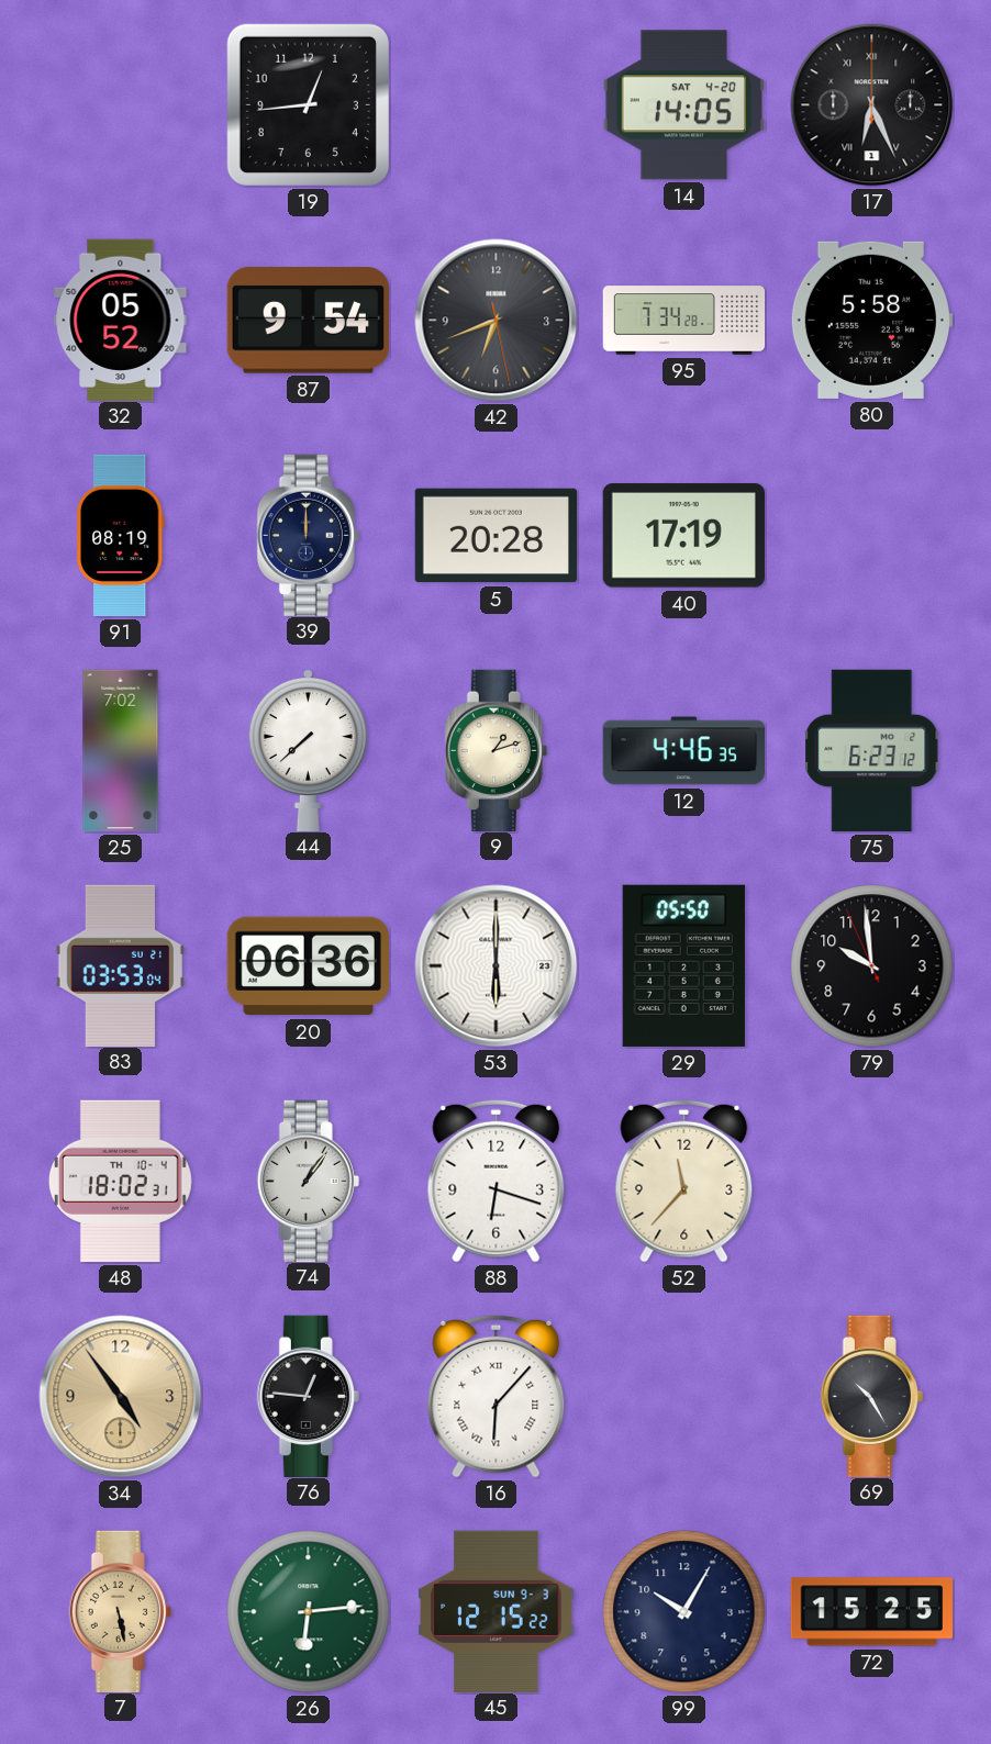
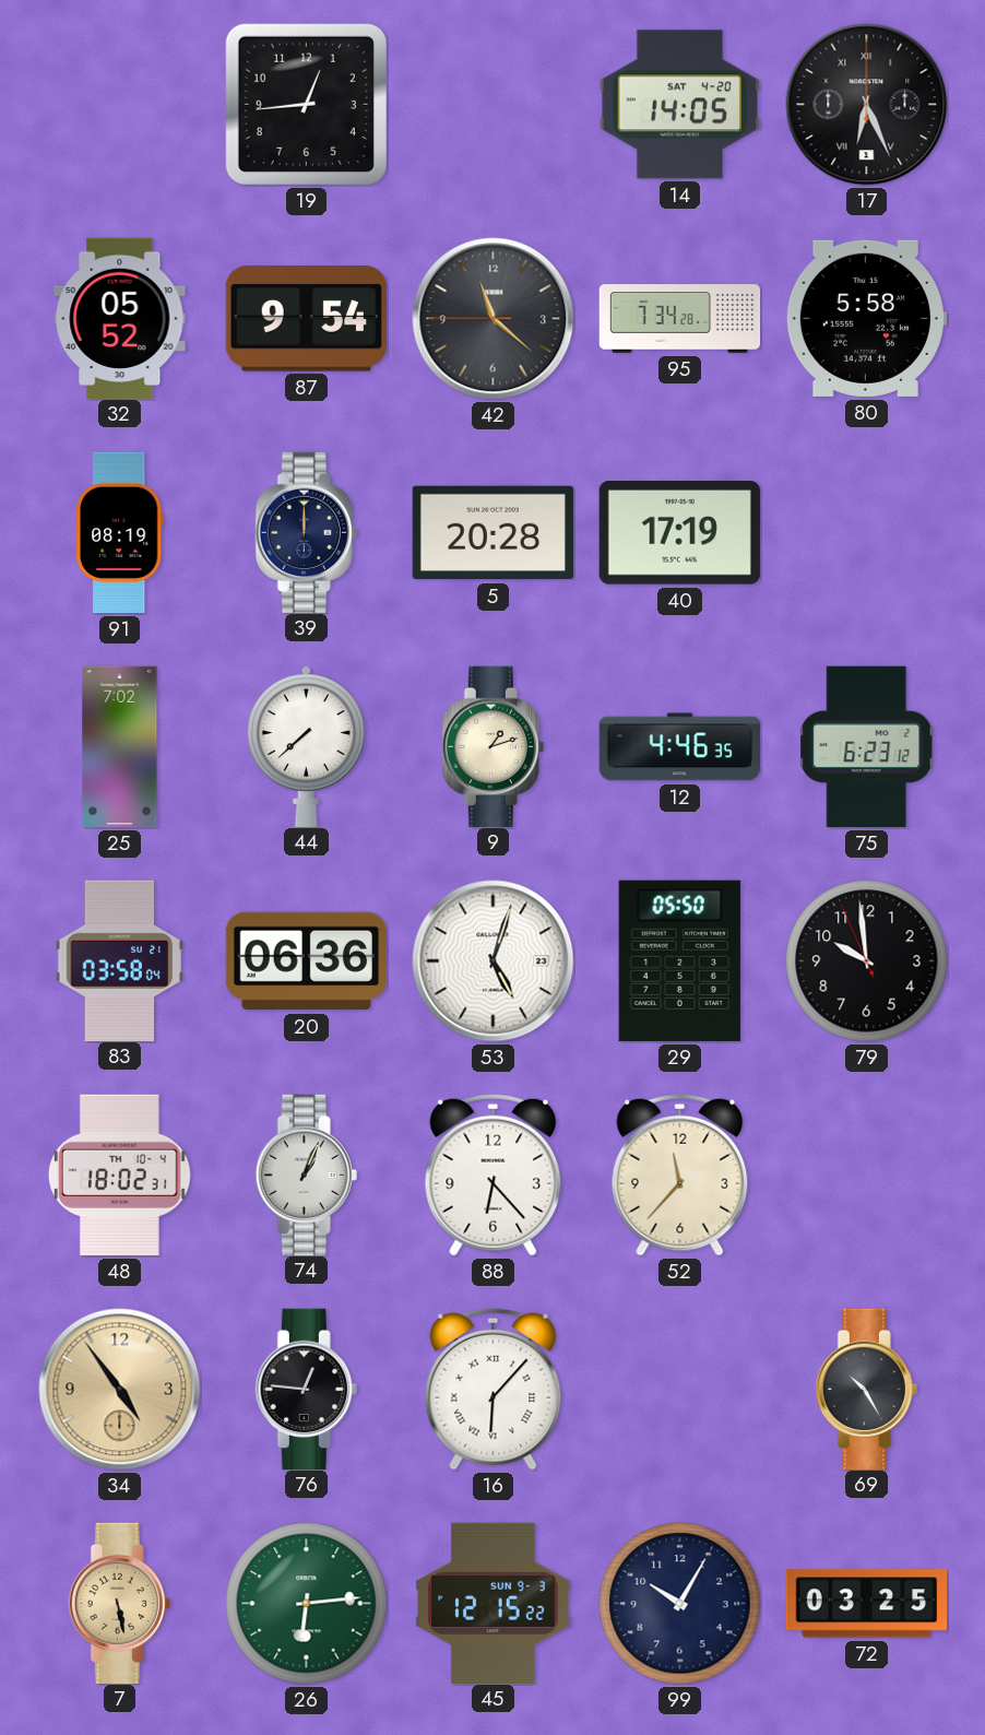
42: 6:41 -> 11:21 (494, 319)
83: 03:53 -> 03:58 (119, 960)
53: 6:00 -> 5:03 (494, 961)
74: 1:06 -> 1:04 (306, 1175)
88: 6:18 -> 6:23 (494, 1175)
72: 15:25 -> 03:25 (866, 1604)
